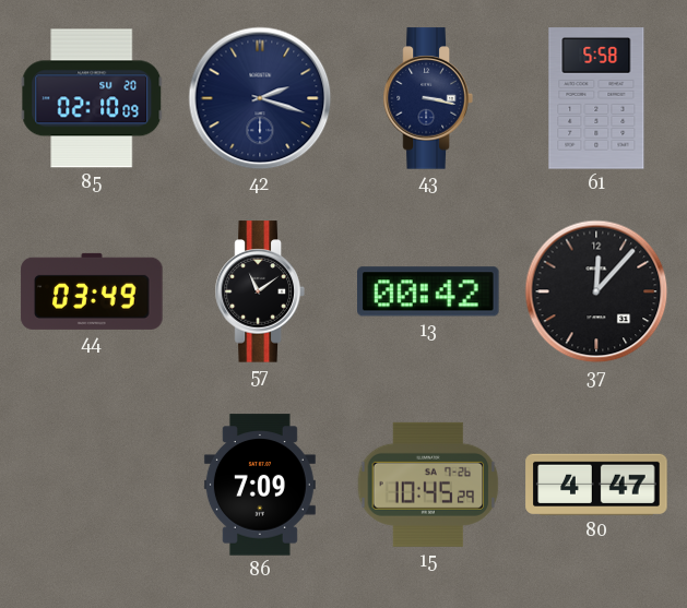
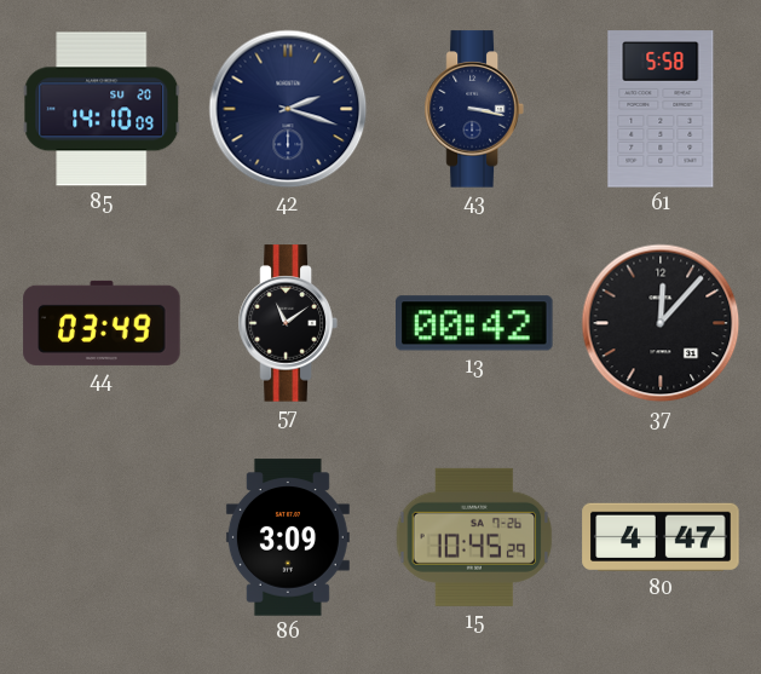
85: 02:10 -> 14:10 (102, 109)
86: 7:09 -> 3:09 (288, 537)
